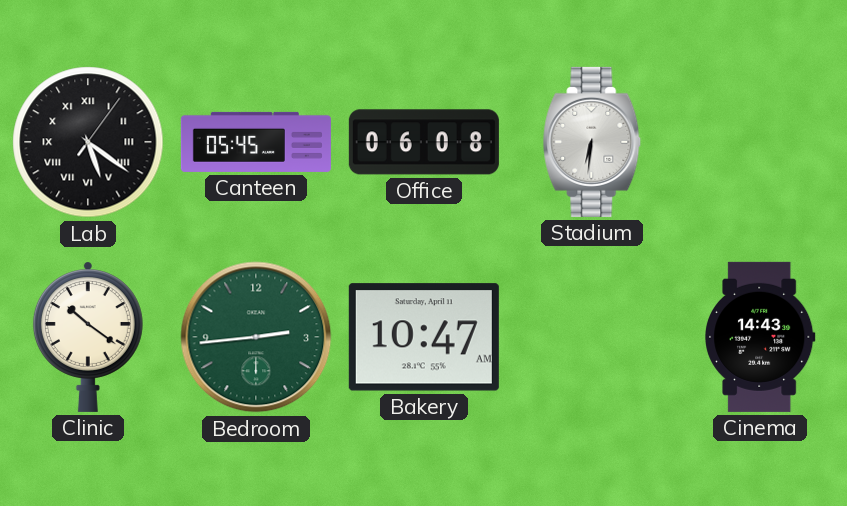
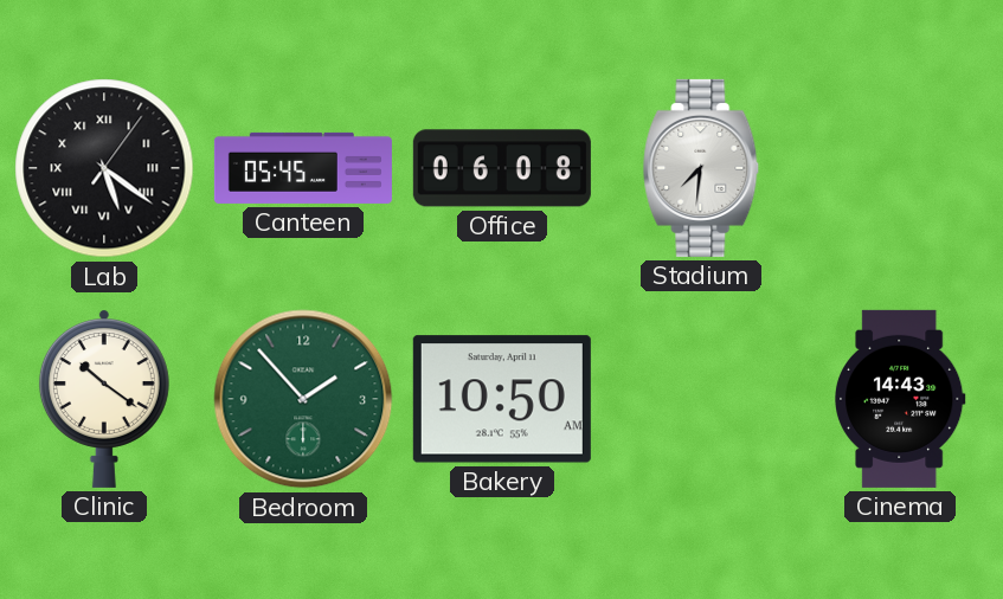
Stadium: 6:31 -> 7:31 (701, 168)
Bedroom: 2:44 -> 1:53 (303, 399)
Bakery: 10:47 -> 10:50 (502, 399)
